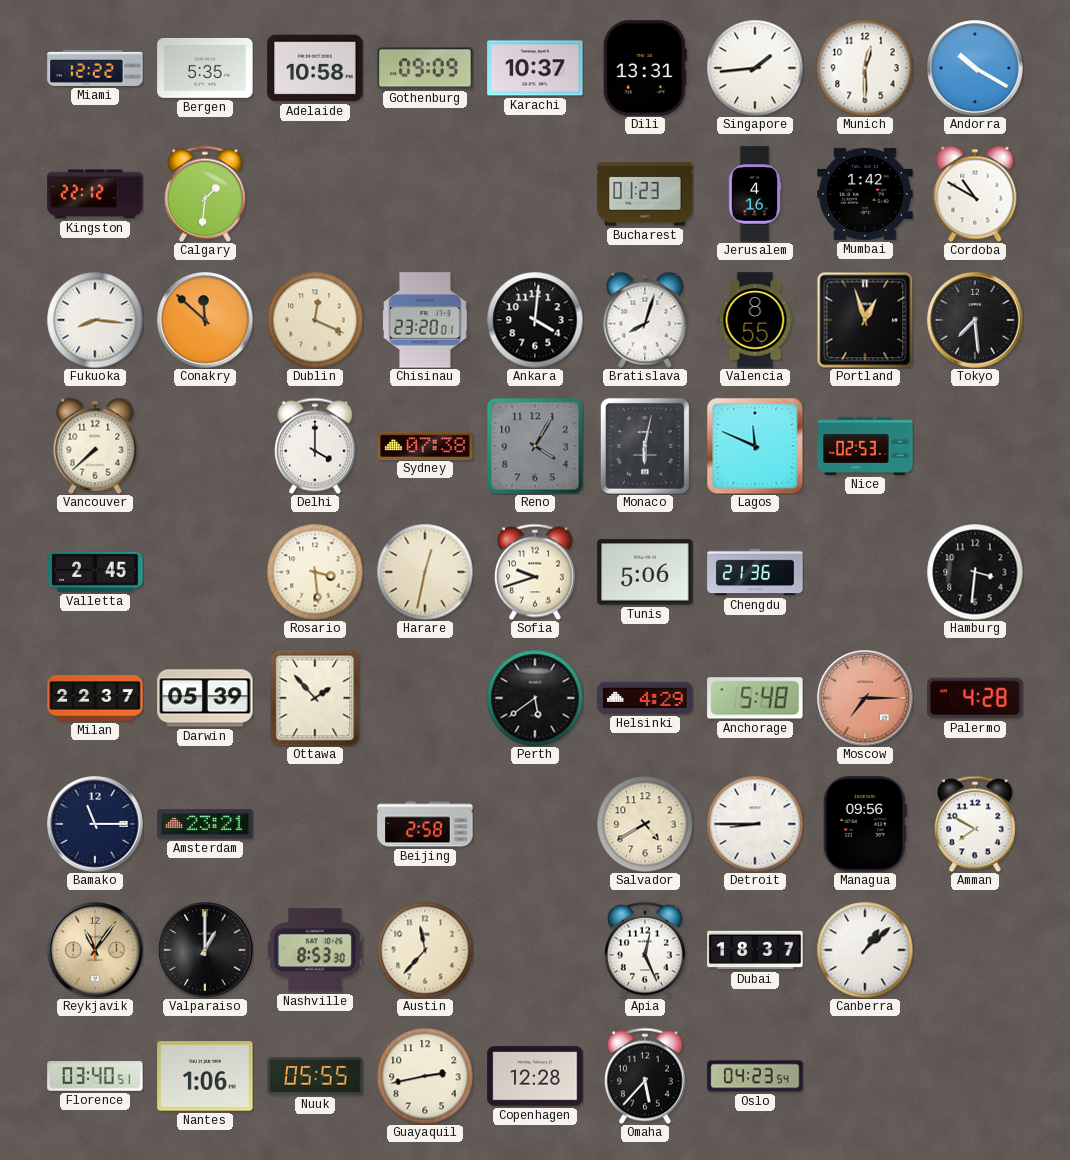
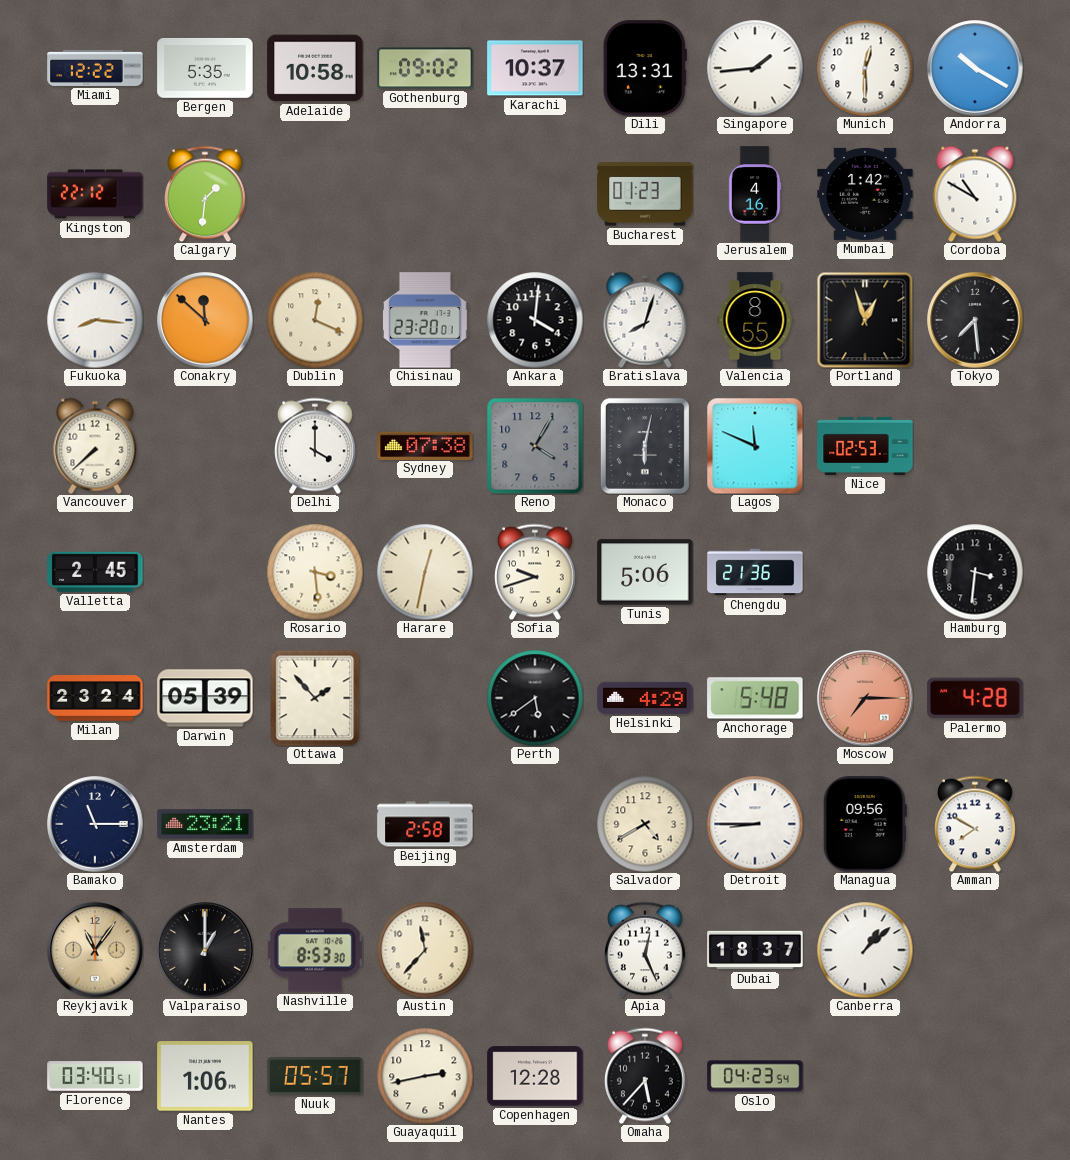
Gothenburg: 09:09 -> 09:02 (425, 68)
Milan: 22:37 -> 23:24 (95, 698)
Nuuk: 05:55 -> 05:57 (315, 1076)
